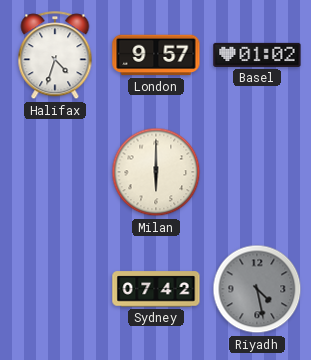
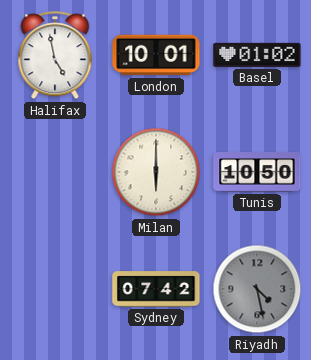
Halifax: 4:33 -> 4:58 (55, 56)
London: 9:57 -> 10:01 (156, 55)
Tunis: none -> 10:50 (257, 172)
